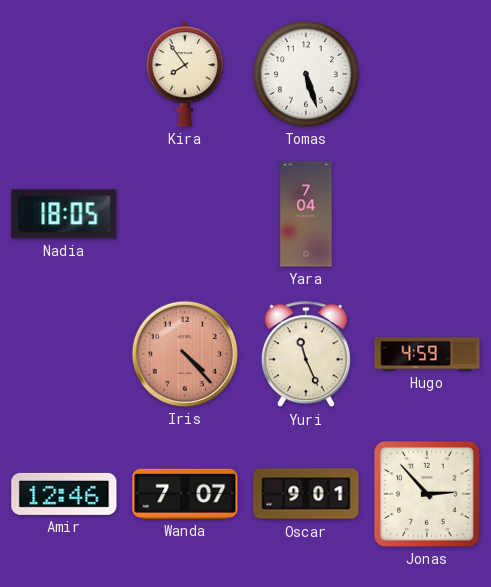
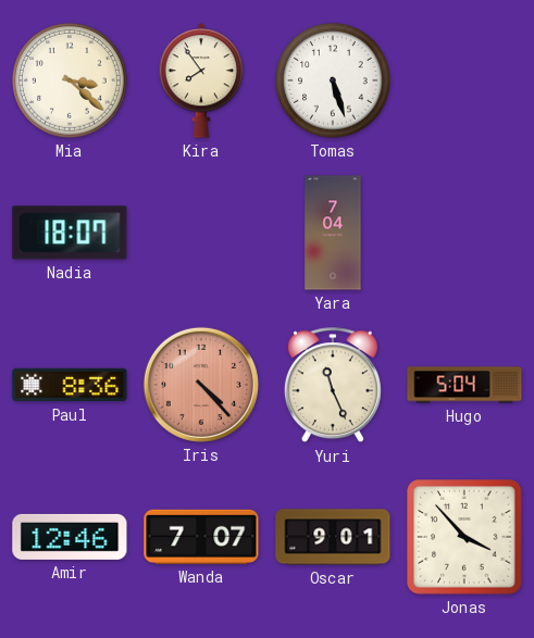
Mia: none -> 3:22 (70, 80)
Nadia: 18:05 -> 18:07 (70, 233)
Paul: none -> 8:36 (70, 385)
Hugo: 4:59 -> 5:04 (464, 385)
Jonas: 2:53 -> 3:53 (464, 537)
